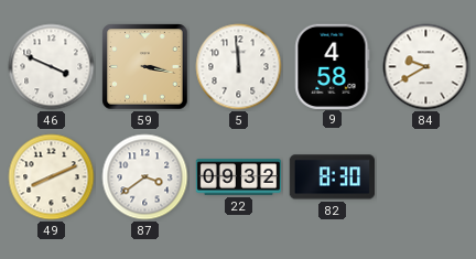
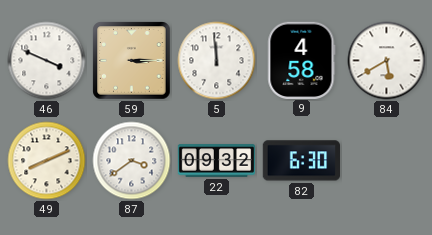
59: 3:17 -> 3:15 (132, 61)
84: 9:40 -> 5:40 (387, 61)
82: 8:30 -> 6:30 (301, 161)
